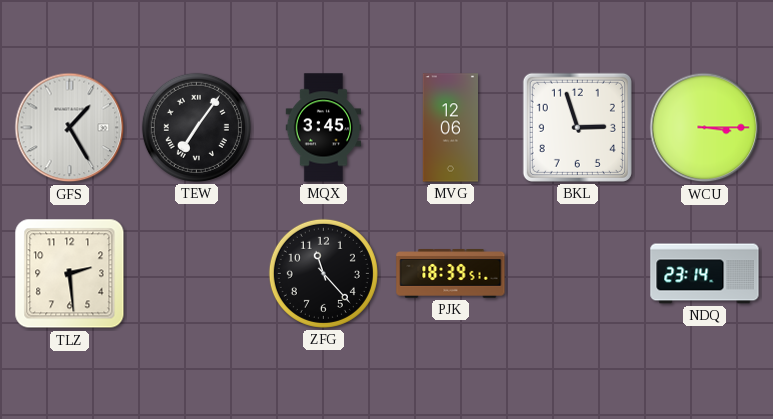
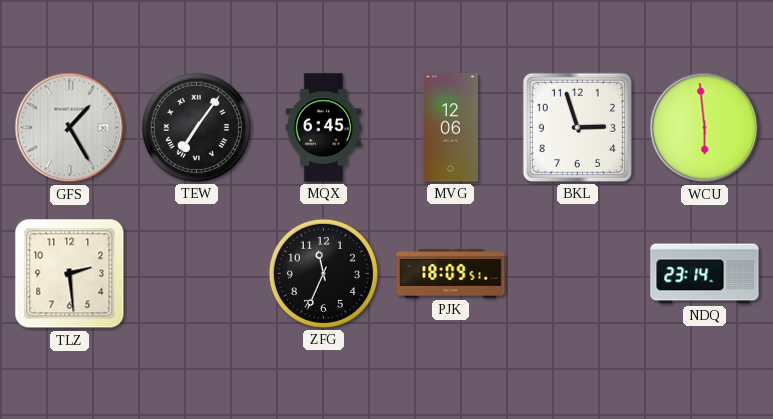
MQX: 3:45 -> 6:45 (324, 128)
WCU: 3:15 -> 5:59 (705, 128)
ZFG: 11:23 -> 11:34 (323, 273)
PJK: 18:39 -> 18:09 (451, 274)
